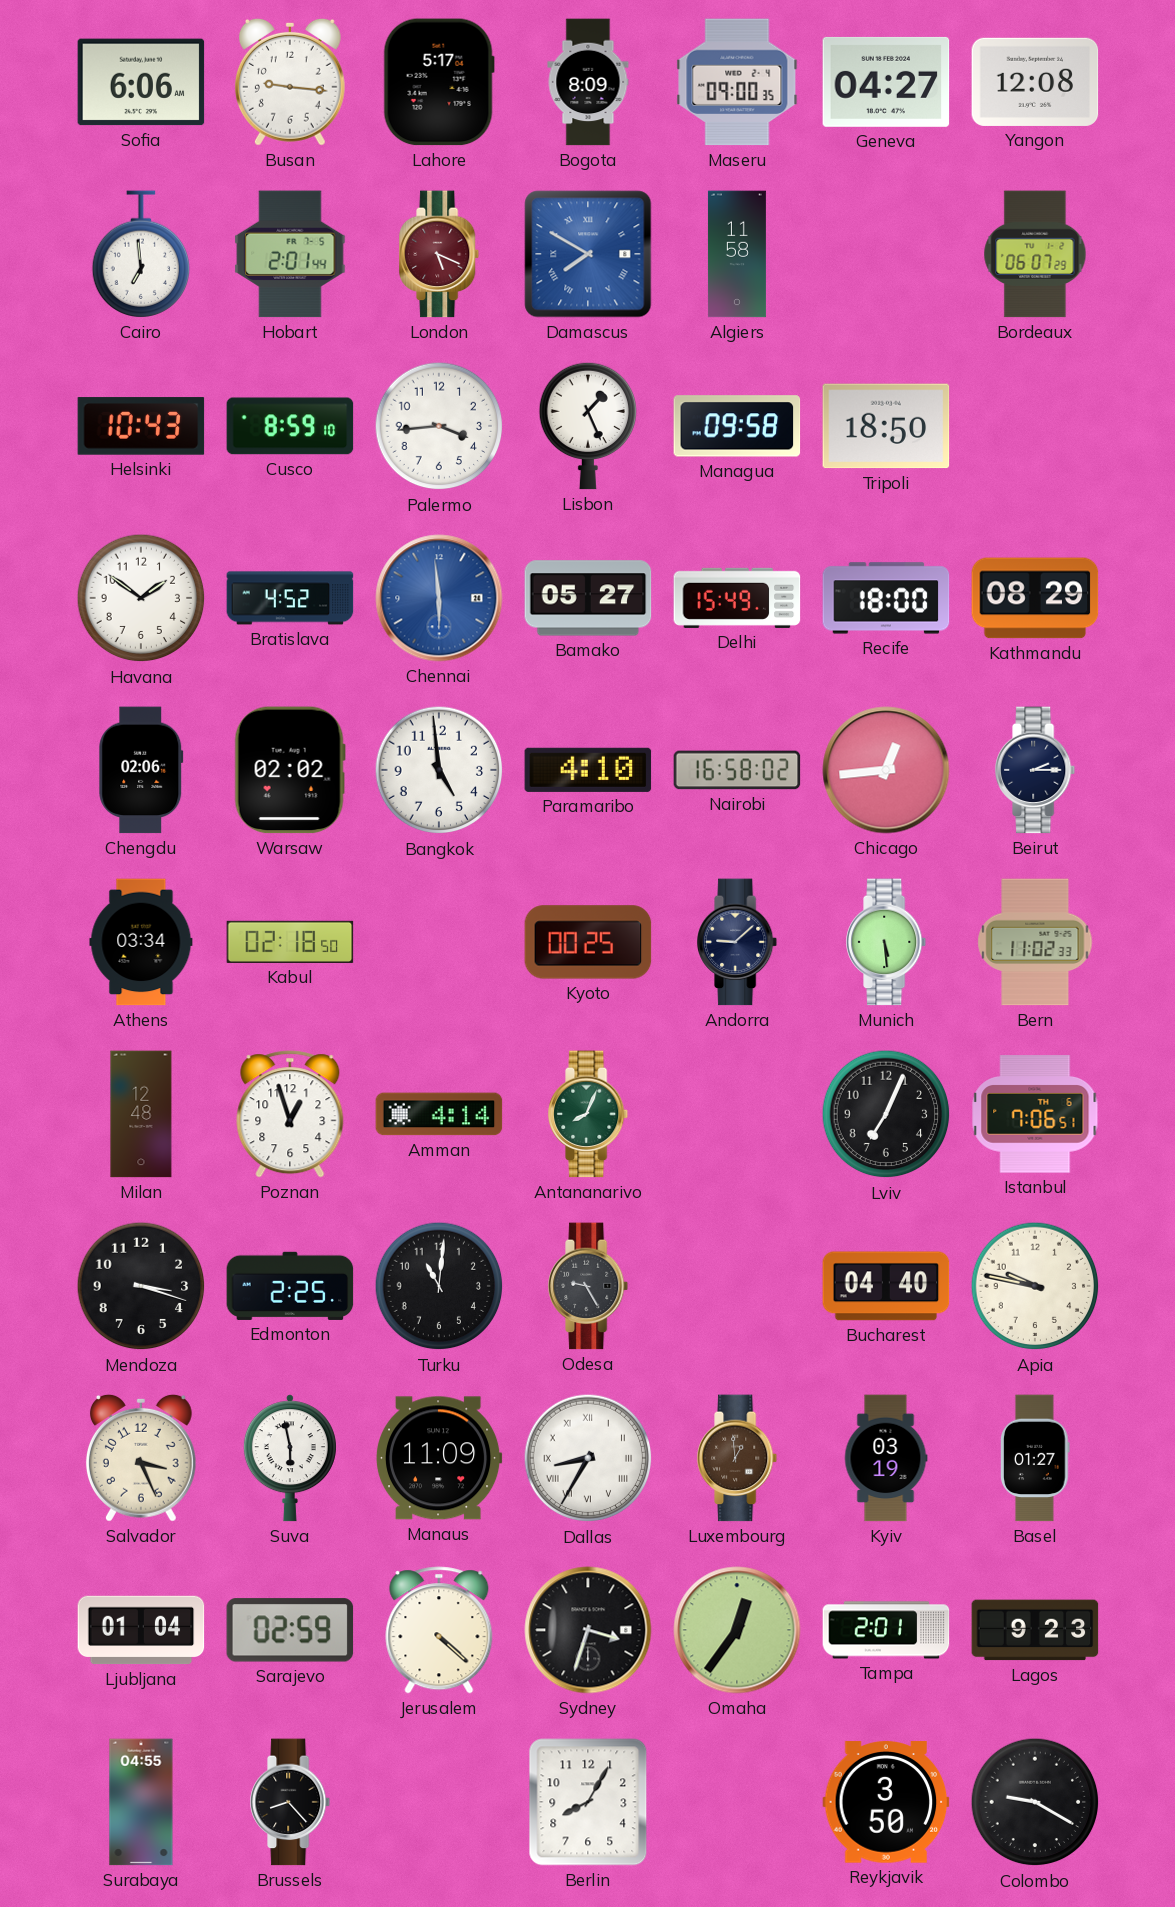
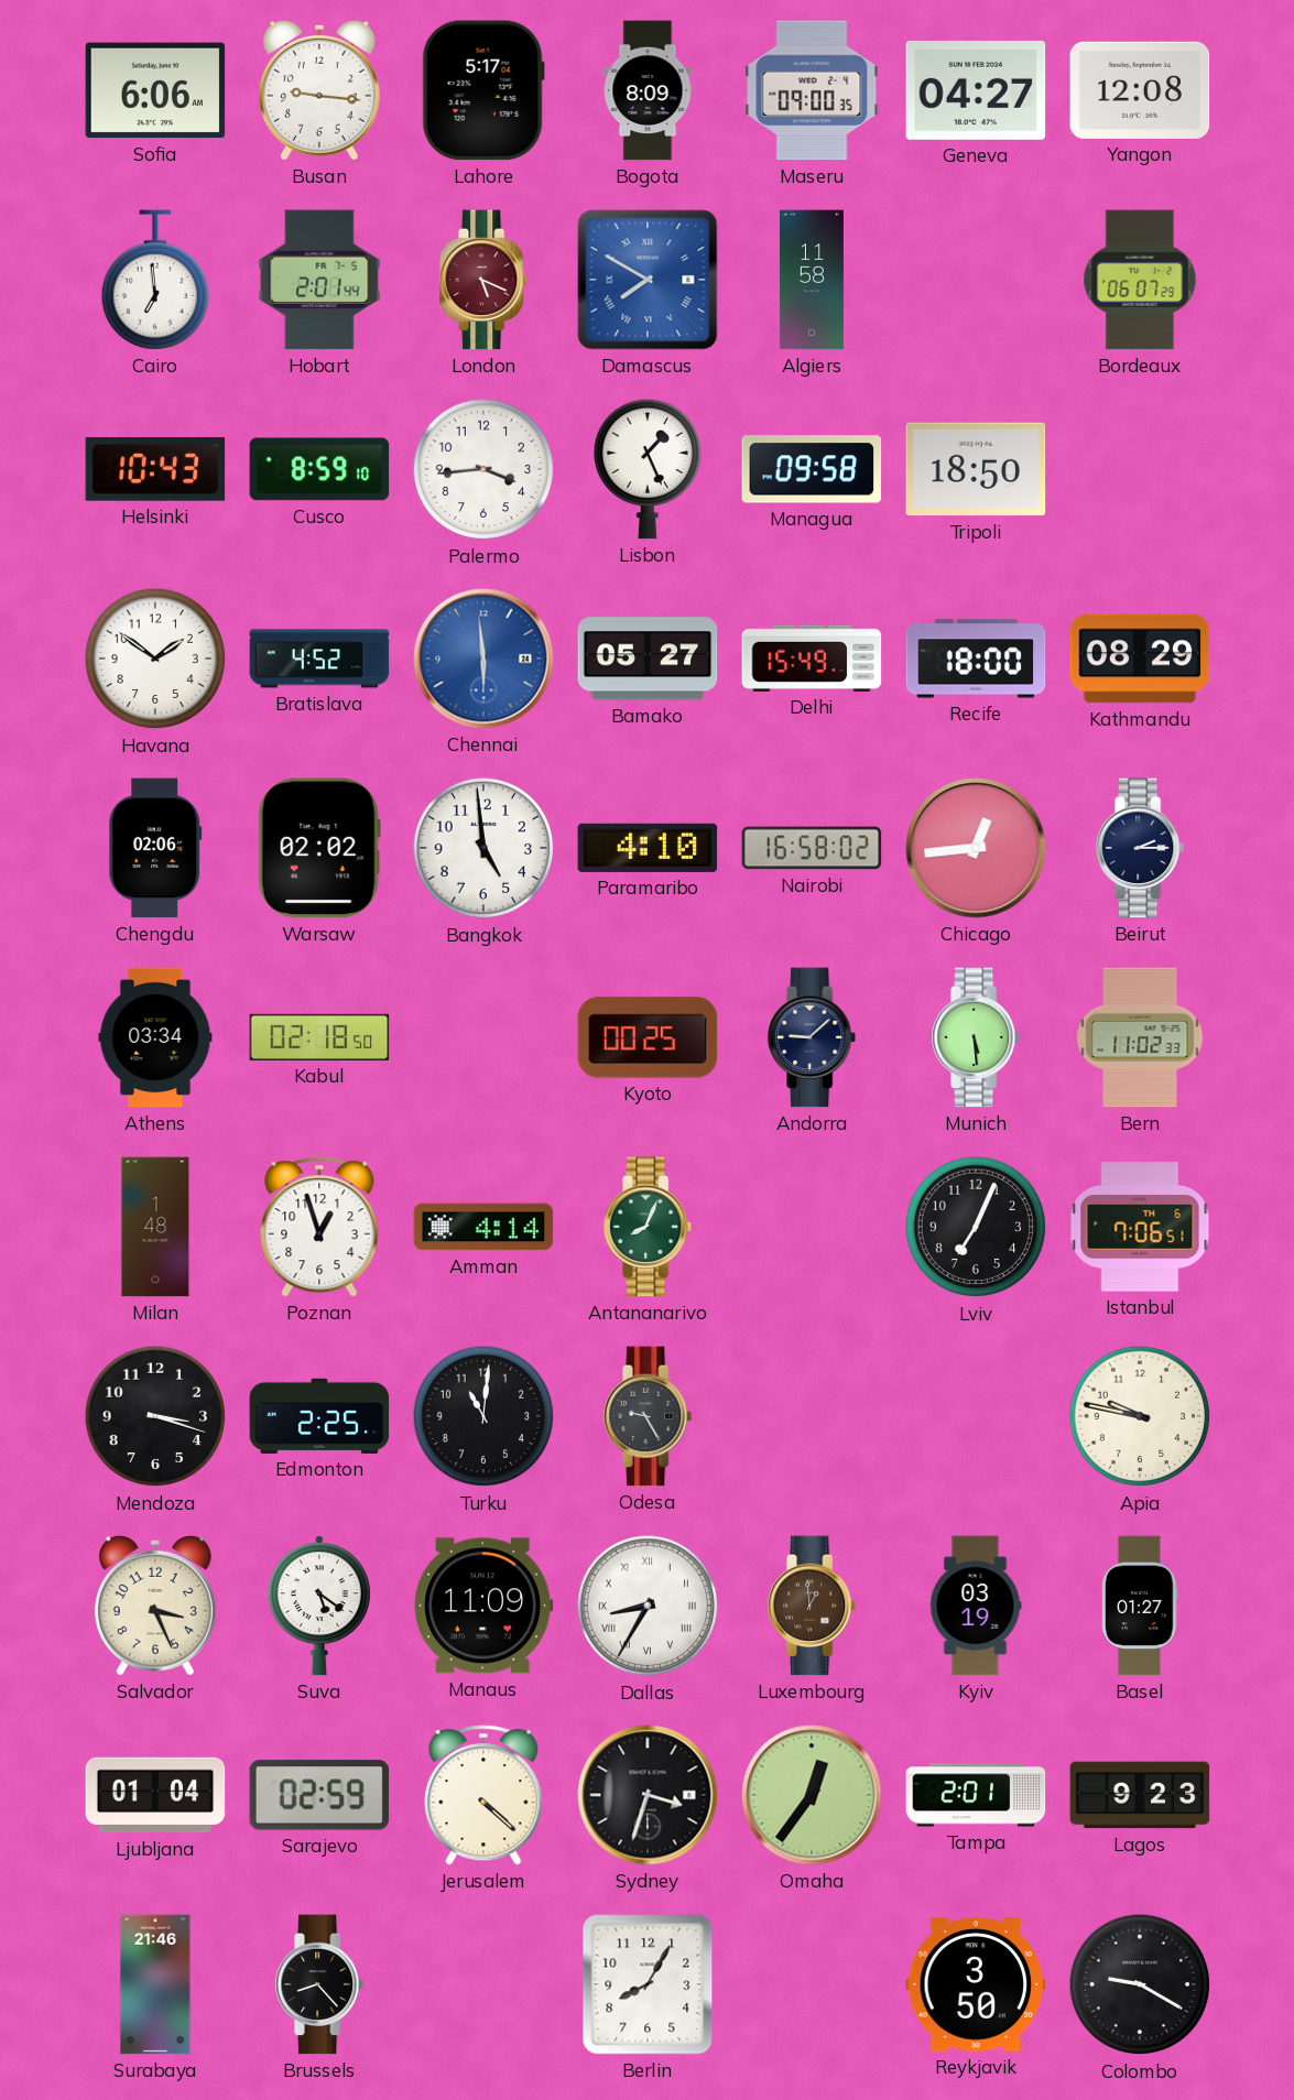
Milan: 12:48 -> 1:48 (155, 1227)
Bucharest: 04:40 -> none (886, 1286)
Suva: 5:58 -> 5:21 (319, 1606)
Surabaya: 04:55 -> 21:46 (155, 1984)
